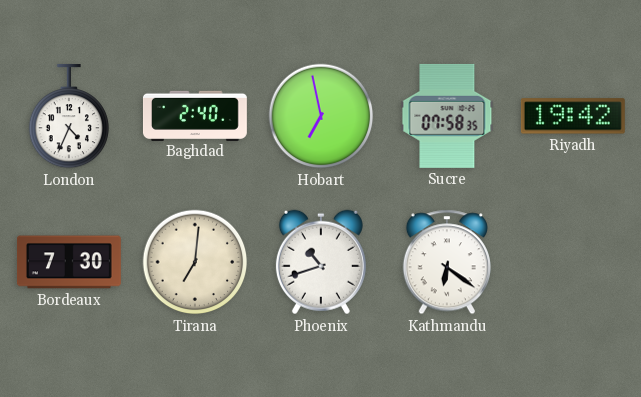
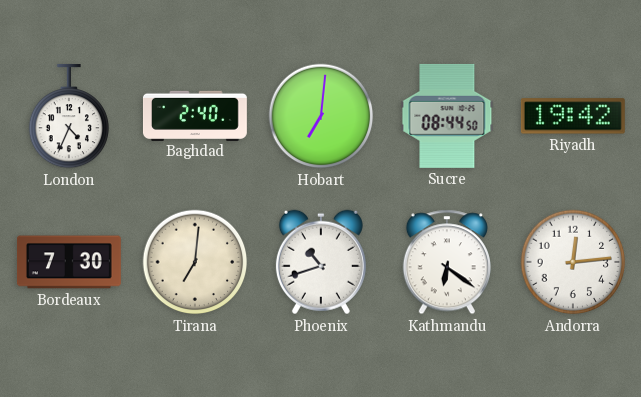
Hobart: 6:58 -> 7:01 (321, 116)
Sucre: 07:58 -> 08:44 (447, 116)
Andorra: none -> 12:14 (573, 262)
